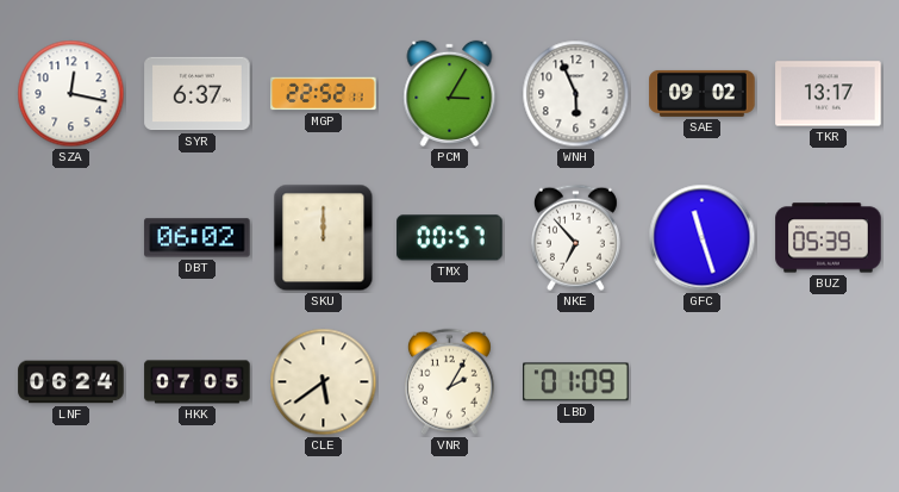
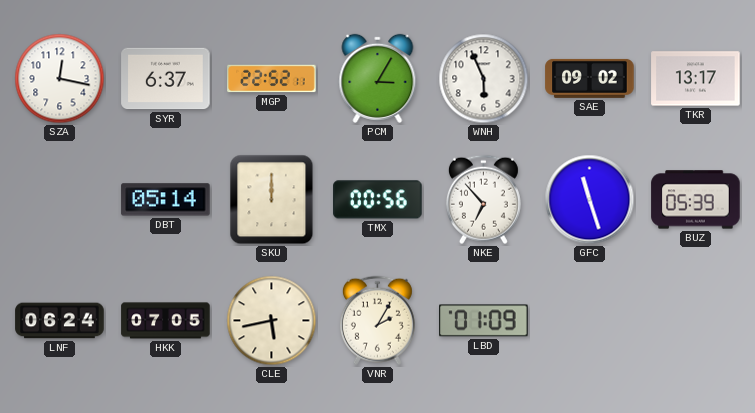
DBT: 06:02 -> 05:14 (166, 200)
TMX: 00:57 -> 00:56 (378, 200)
CLE: 5:39 -> 5:43 (272, 321)
